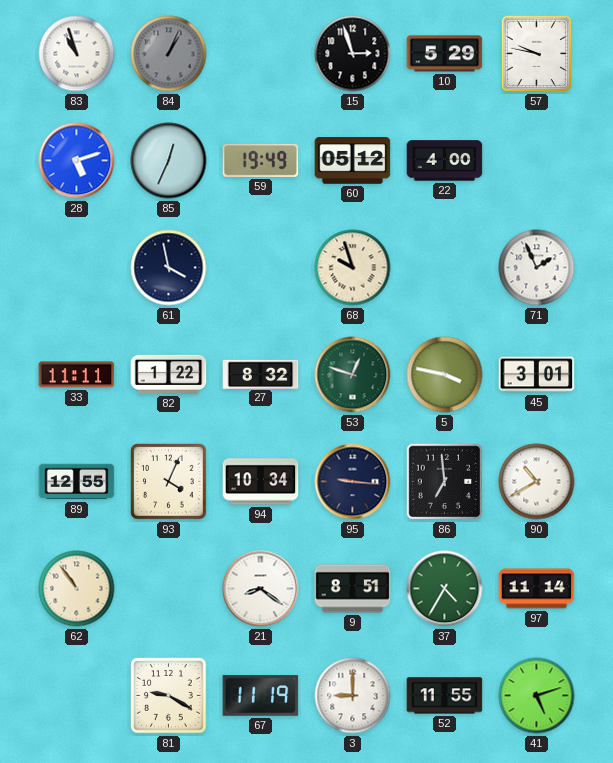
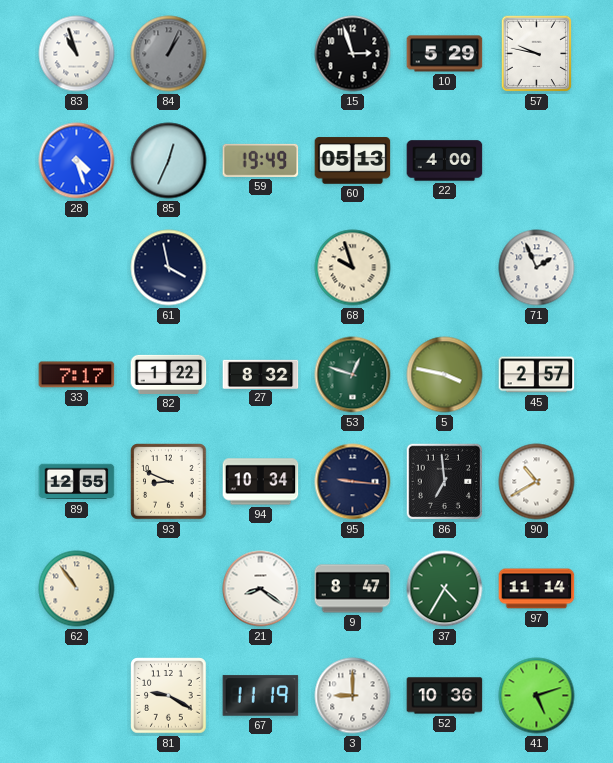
28: 5:12 -> 4:27 (77, 161)
60: 05:12 -> 05:13 (353, 161)
33: 11:11 -> 7:17 (77, 375)
45: 3:01 -> 2:57 (537, 375)
93: 4:04 -> 8:49 (169, 482)
9: 8:51 -> 8:47 (353, 589)
52: 11:55 -> 10:36 (445, 696)
